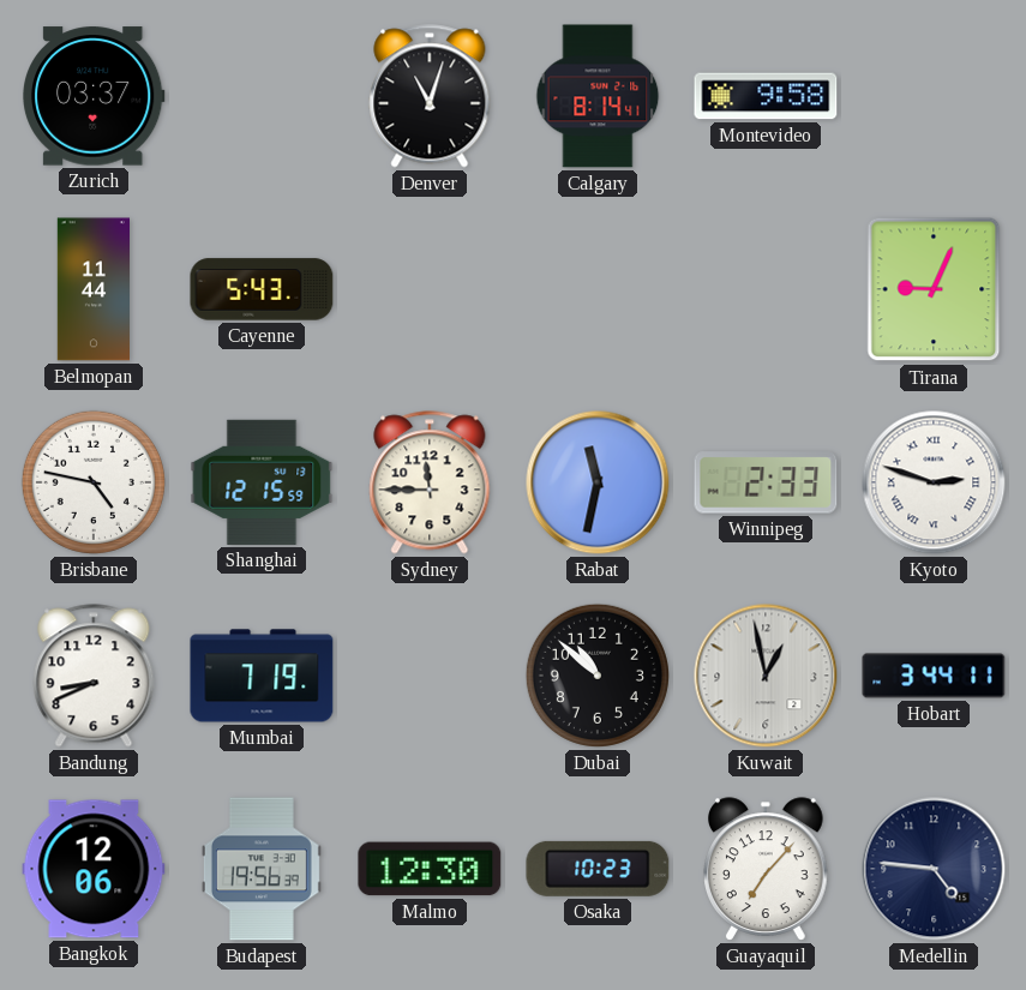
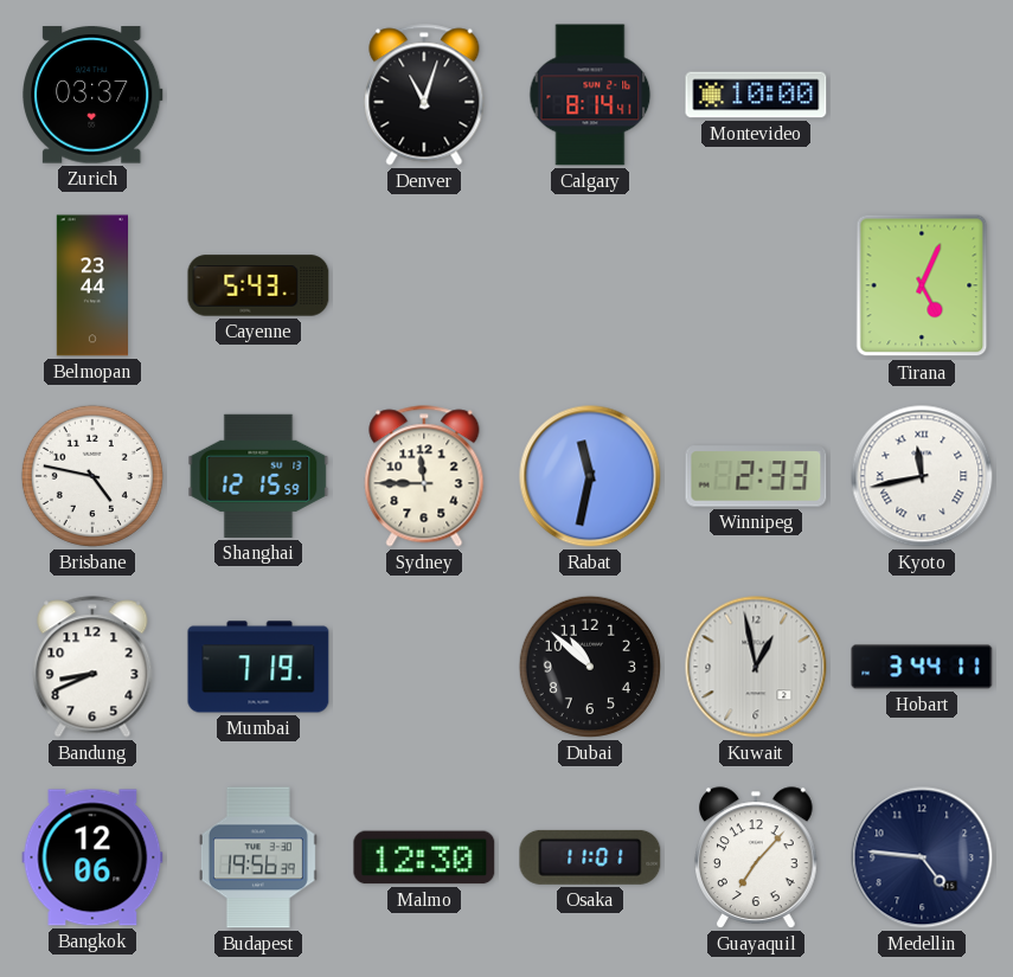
Montevideo: 9:58 -> 10:00 (756, 95)
Belmopan: 11:44 -> 23:44 (91, 285)
Tirana: 9:04 -> 5:04 (922, 285)
Kyoto: 2:48 -> 11:43 (922, 476)
Osaka: 10:23 -> 11:01 (590, 857)
